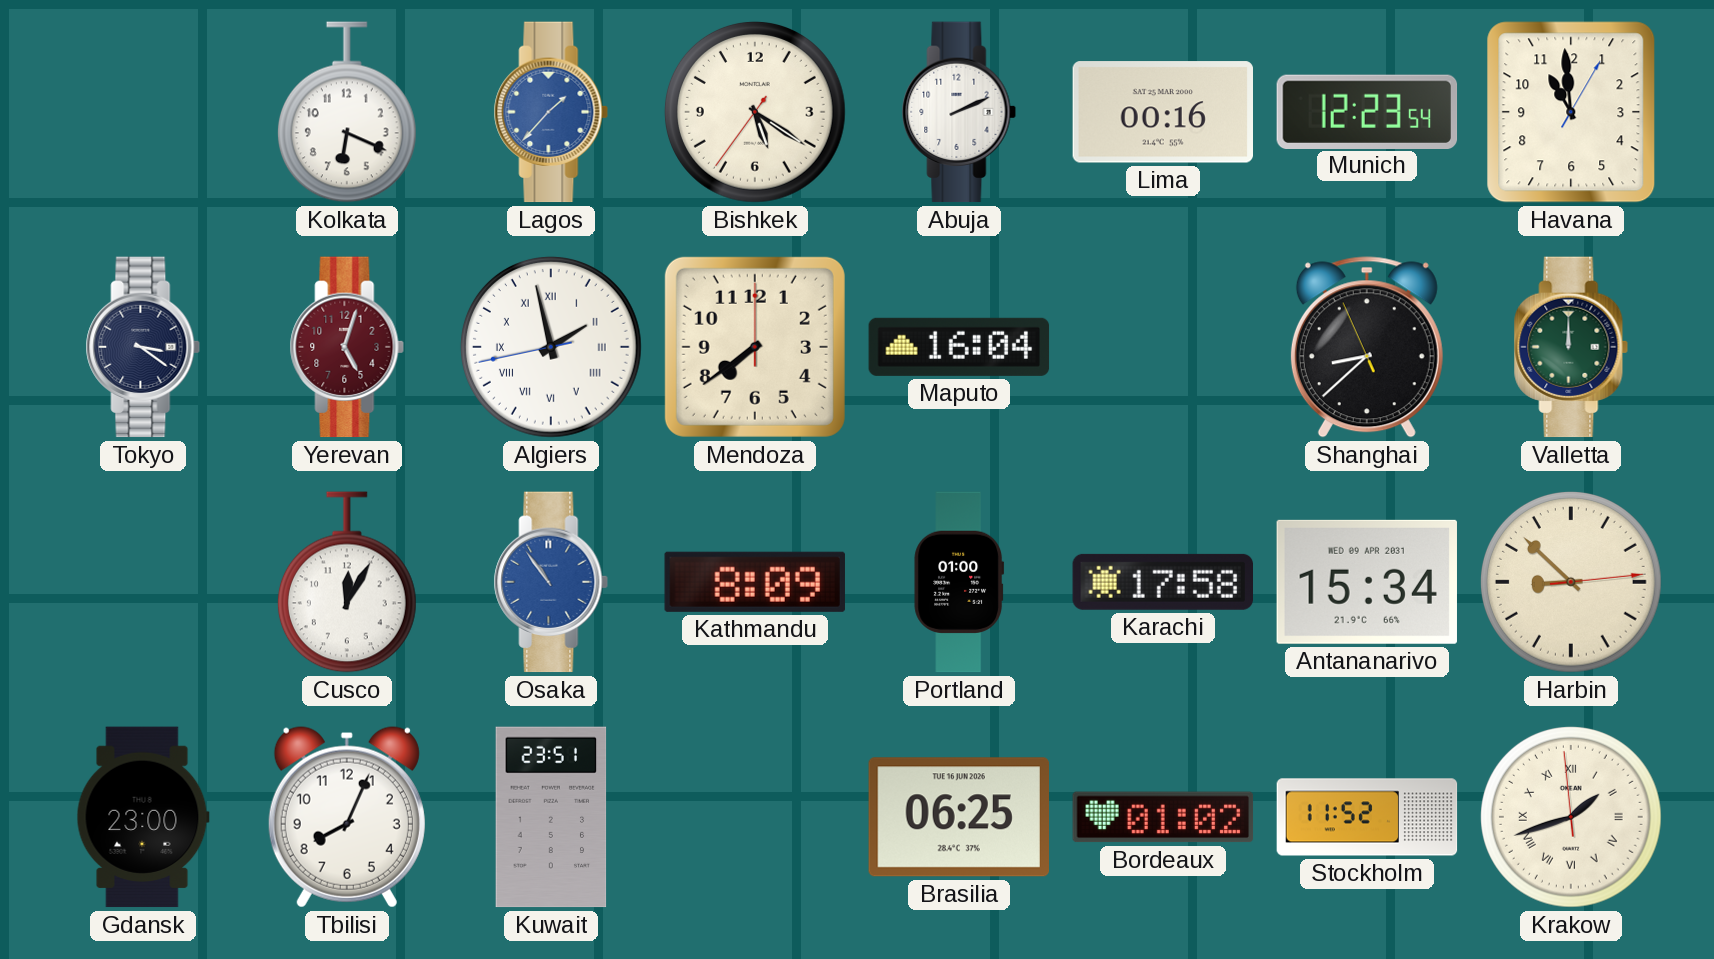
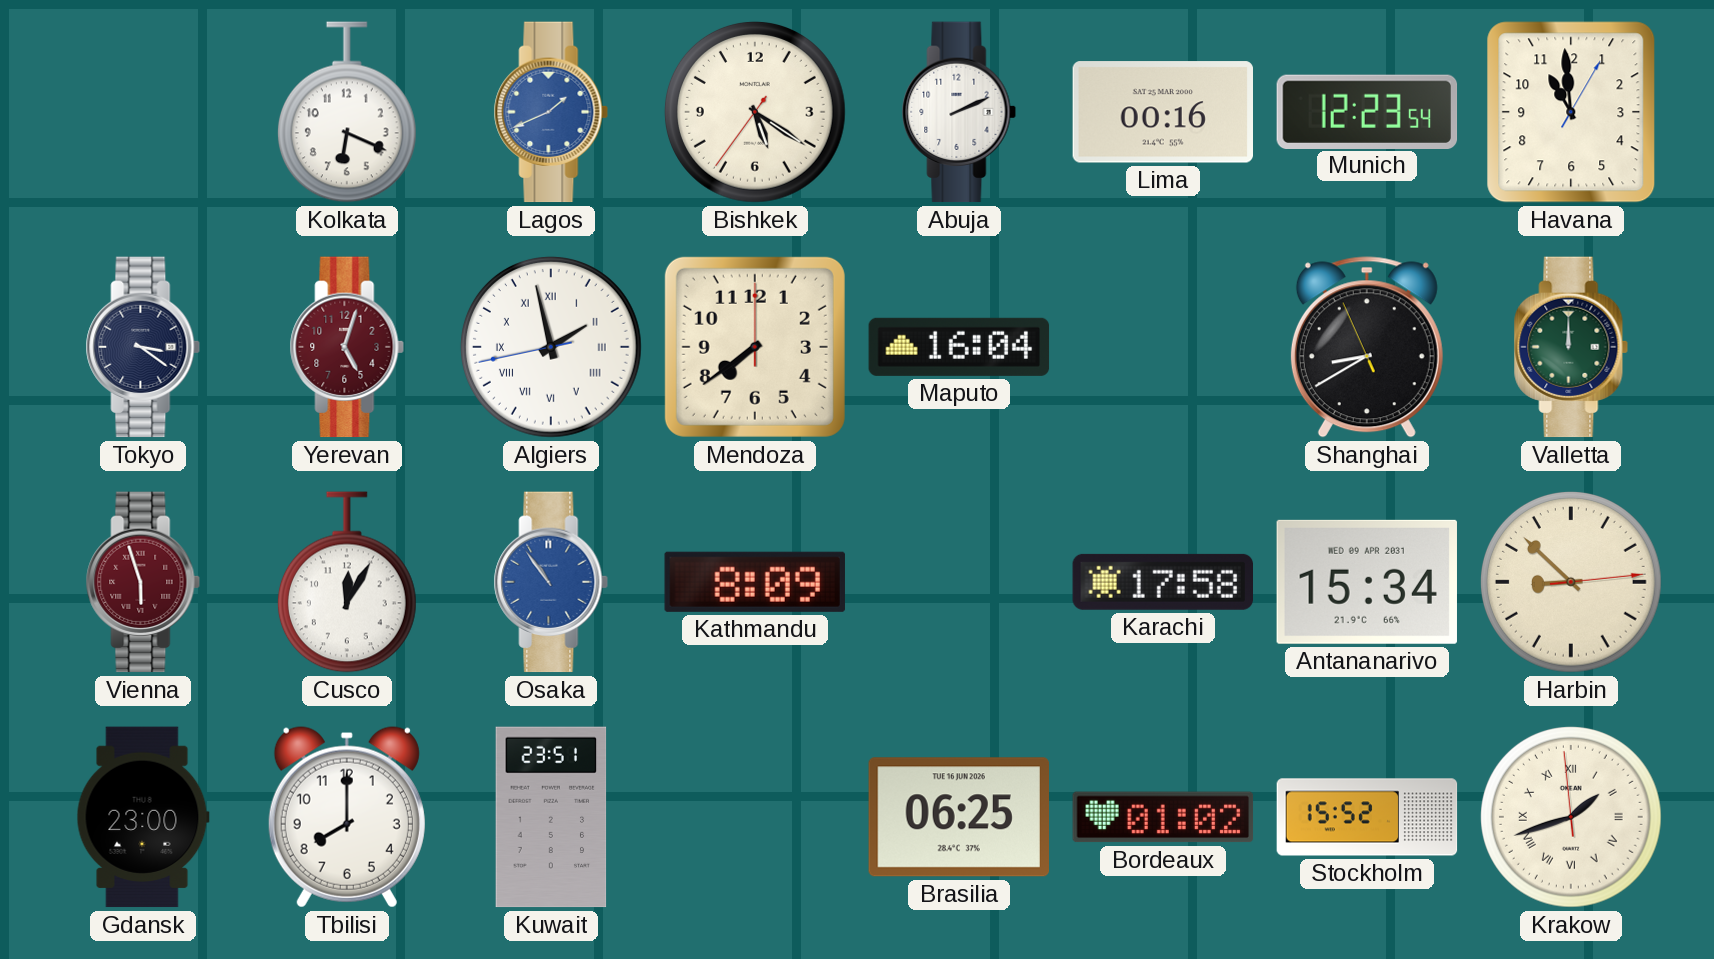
Lagos: 1:37 -> 1:41 (551, 112)
Shanghai: 8:37 -> 8:39 (1367, 347)
Vienna: none -> 5:57 (143, 582)
Portland: 01:00 -> none (959, 582)
Tbilisi: 8:04 -> 8:00 (347, 817)
Stockholm: 11:52 -> 15:52 (1367, 817)
